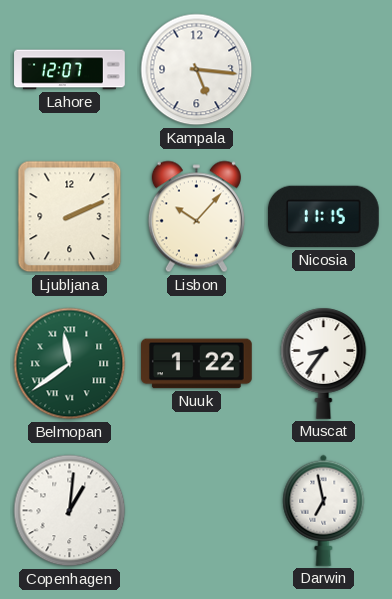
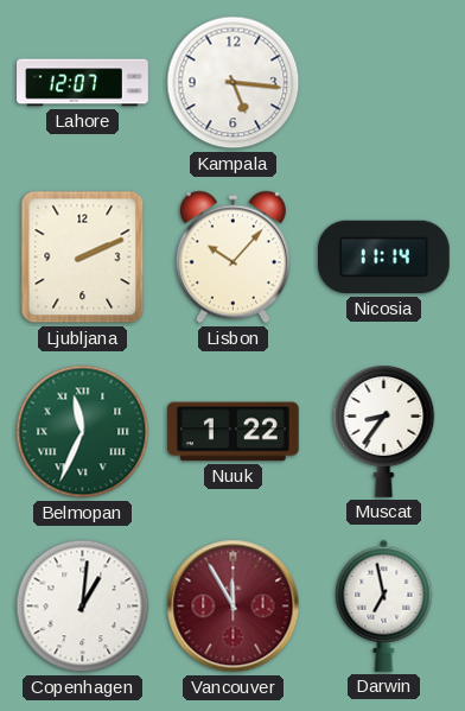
Nicosia: 11:15 -> 11:14 (383, 258)
Belmopan: 11:39 -> 11:34 (83, 432)
Vancouver: none -> 11:55 (234, 607)
